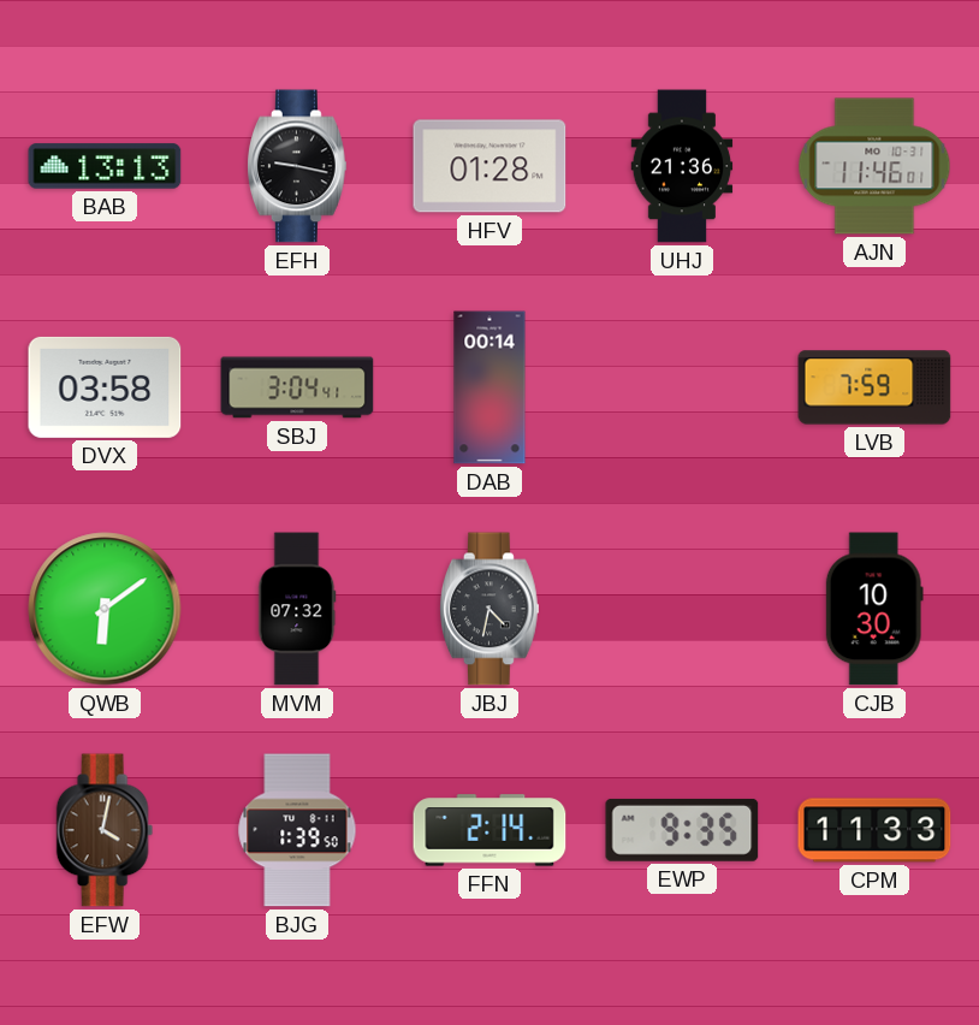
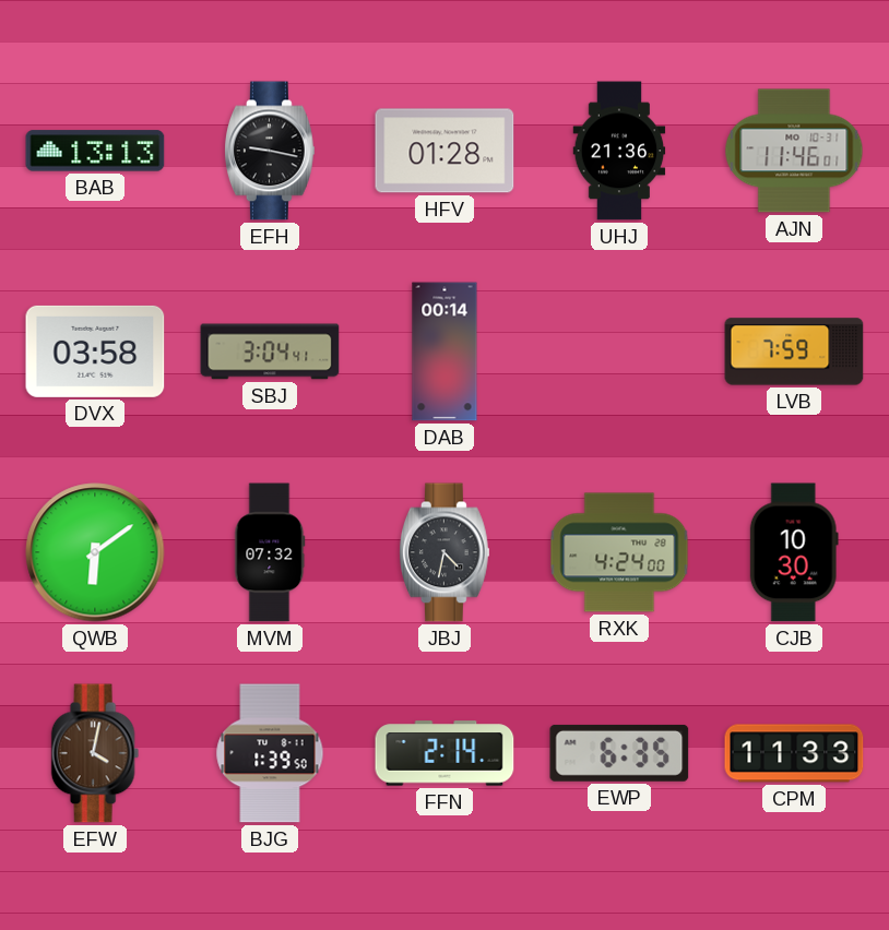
RXK: none -> 4:24 (619, 552)
EWP: 9:35 -> 6:35 (619, 753)
